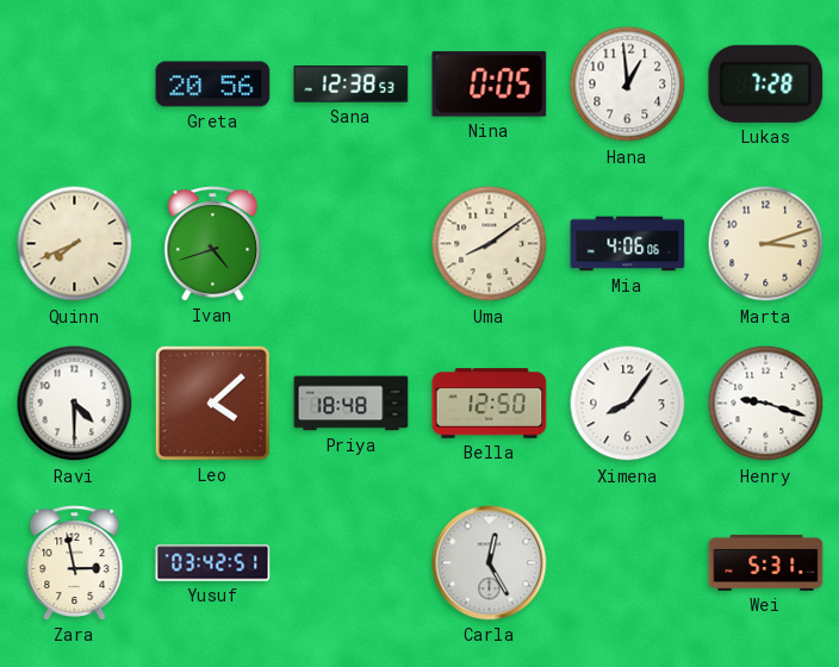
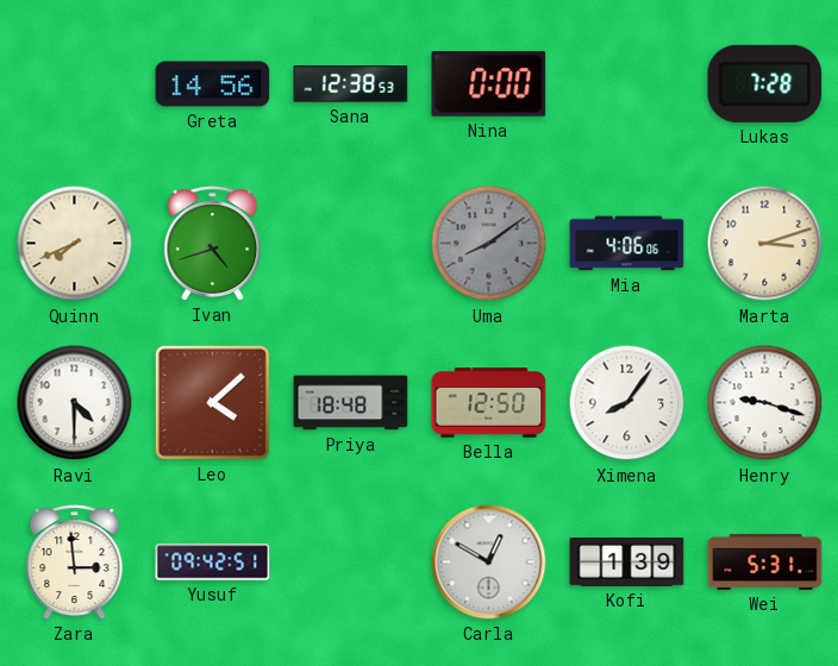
Greta: 20:56 -> 14:56 (213, 84)
Nina: 0:05 -> 0:00 (489, 84)
Hana: 12:59 -> none (628, 85)
Uma dial: cream -> grey (489, 244)
Zara: 2:58 -> 2:59 (75, 563)
Yusuf: 03:42 -> 09:42 (213, 563)
Carla: 12:25 -> 12:50 (489, 563)
Kofi: none -> 1:39 (627, 563)
